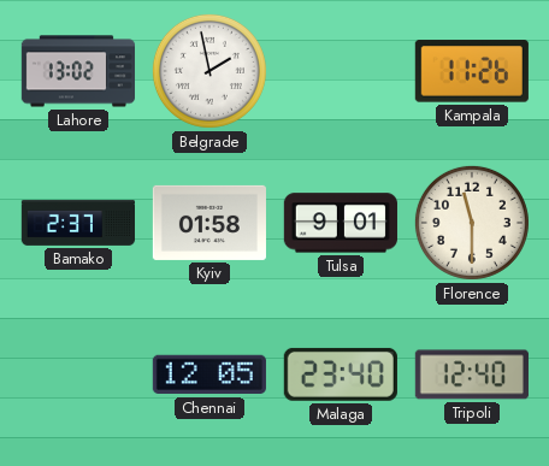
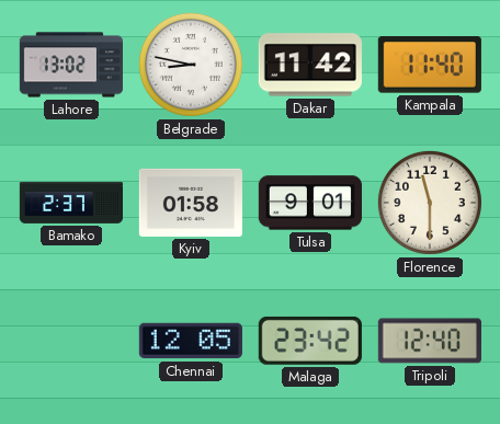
Belgrade: 1:58 -> 8:47 (191, 65)
Dakar: none -> 11:42 (310, 65)
Kampala: 11:26 -> 11:40 (430, 65)
Malaga: 23:40 -> 23:42 (310, 341)
